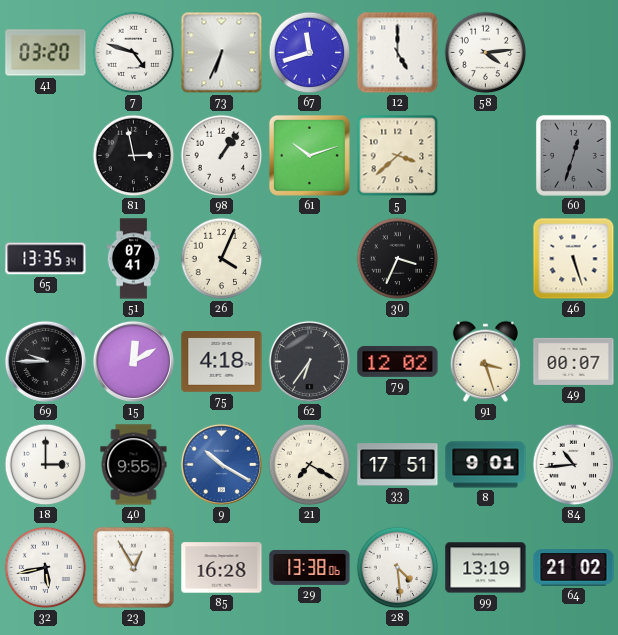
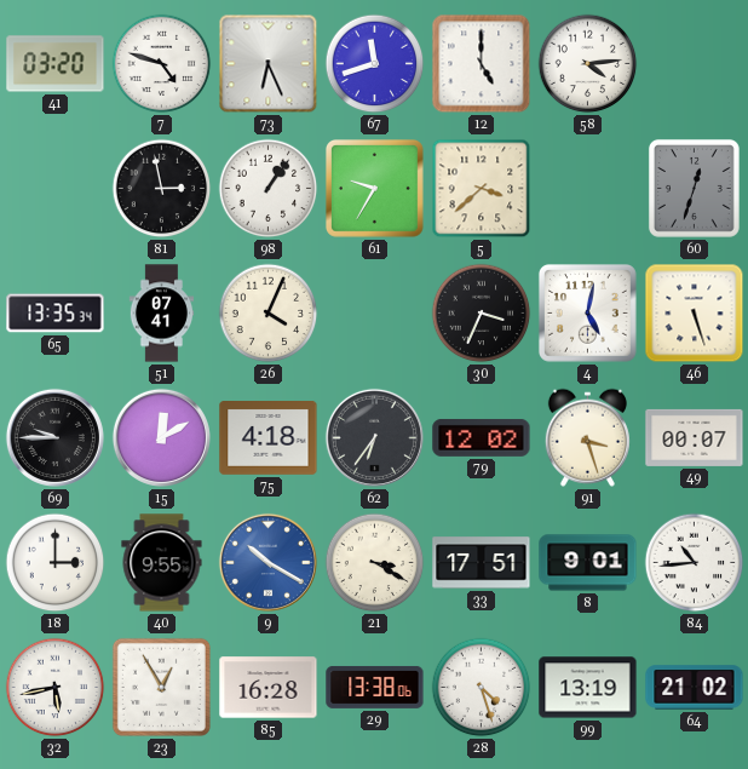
73: 6:34 -> 6:26 (269, 64)
61: 10:12 -> 9:35 (375, 189)
4: none -> 5:02 (588, 314)
21: 7:20 -> 3:20 (375, 563)
28: 4:29 -> 4:27 (482, 688)
